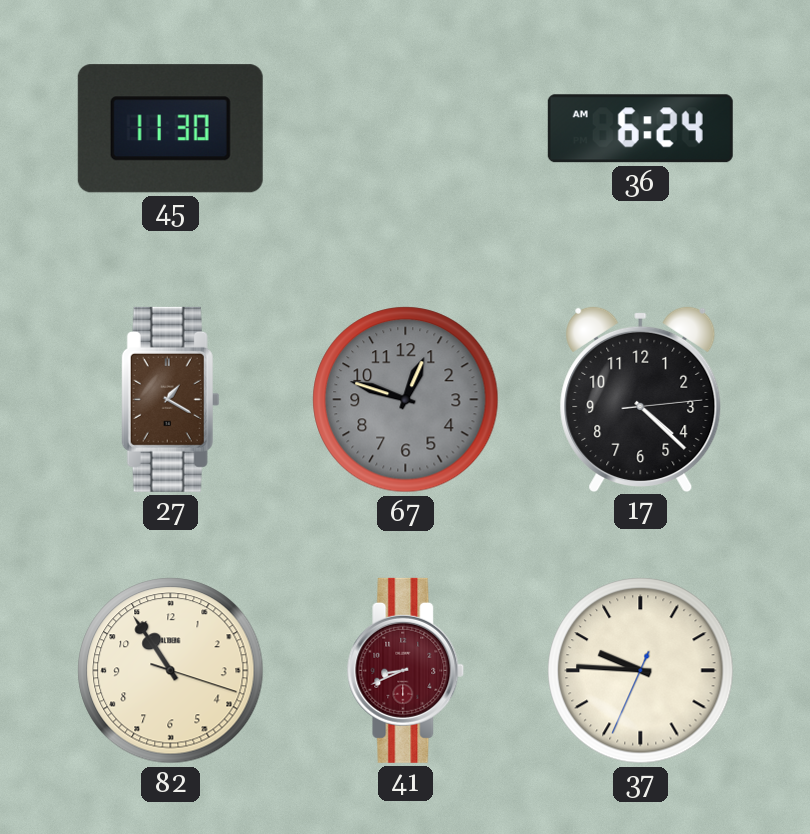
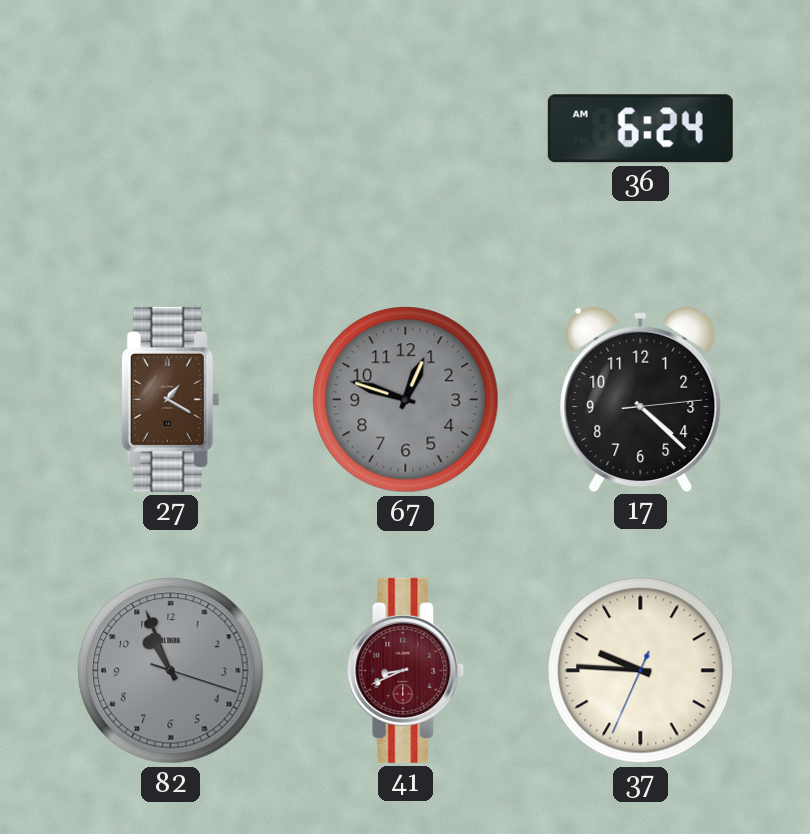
45: 11:30 -> none (170, 129)
82: 10:54 -> 10:56 (171, 671)
82 dial: cream -> grey (171, 671)
